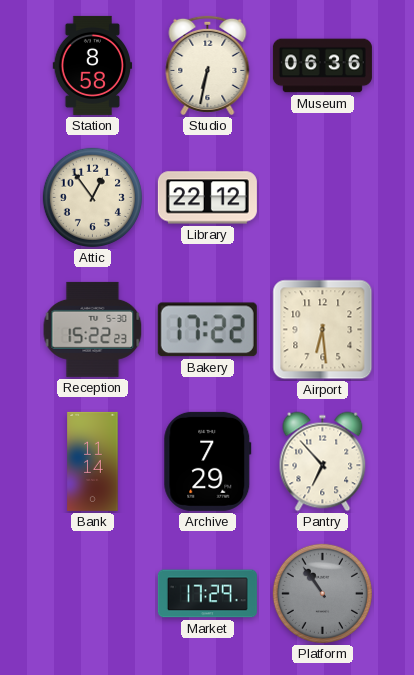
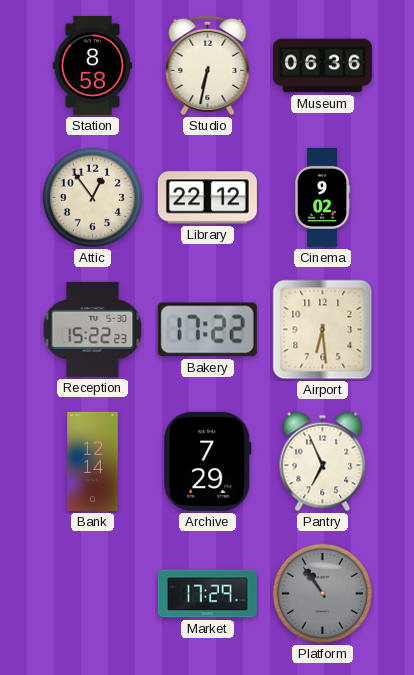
Cinema: none -> 9:02 (323, 197)
Bank: 11:14 -> 12:14 (93, 461)
Pantry: 6:53 -> 6:56 (323, 462)
